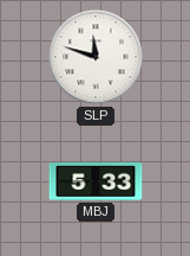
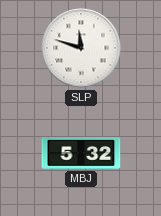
MBJ: 5:33 -> 5:32 (81, 154)
